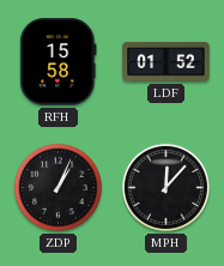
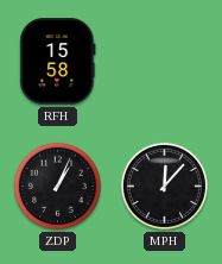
LDF: 01:52 -> none (167, 61)
